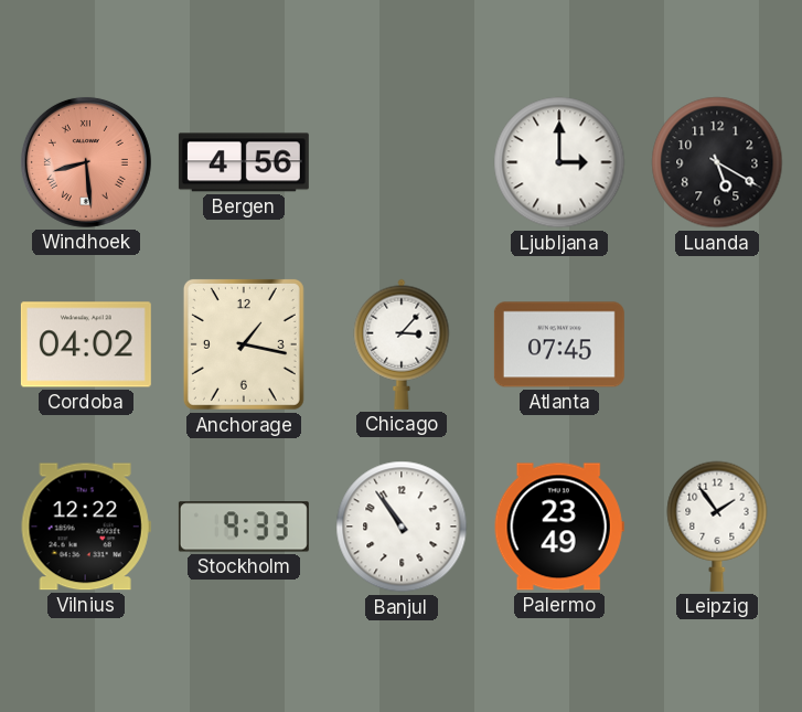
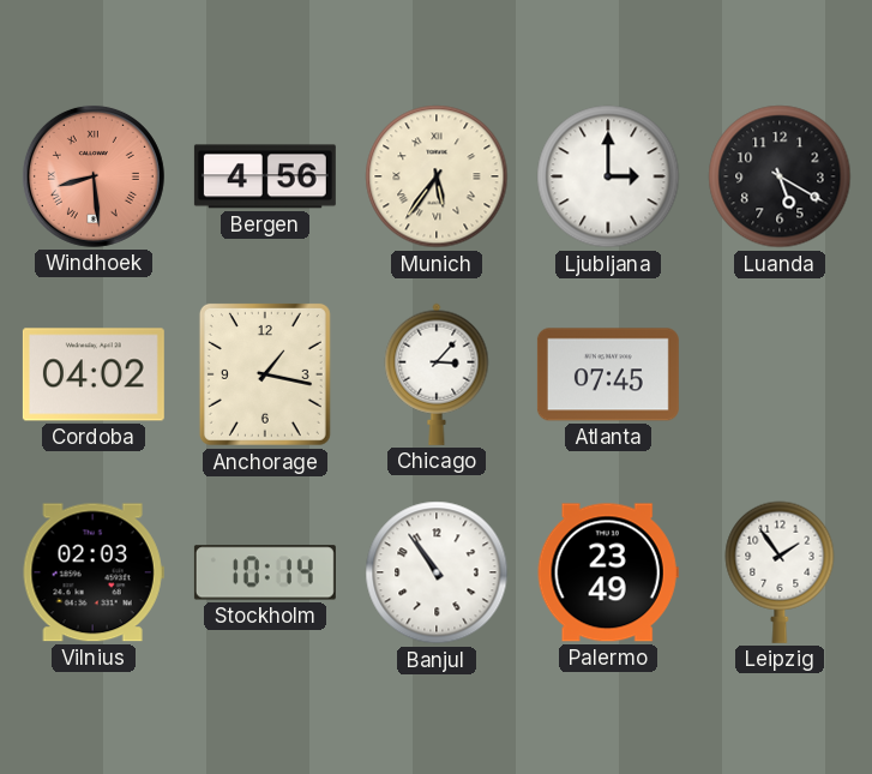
Munich: none -> 5:36 (437, 176)
Vilnius: 12:22 -> 02:03 (94, 572)
Stockholm: 9:33 -> 10:14 (265, 572)
